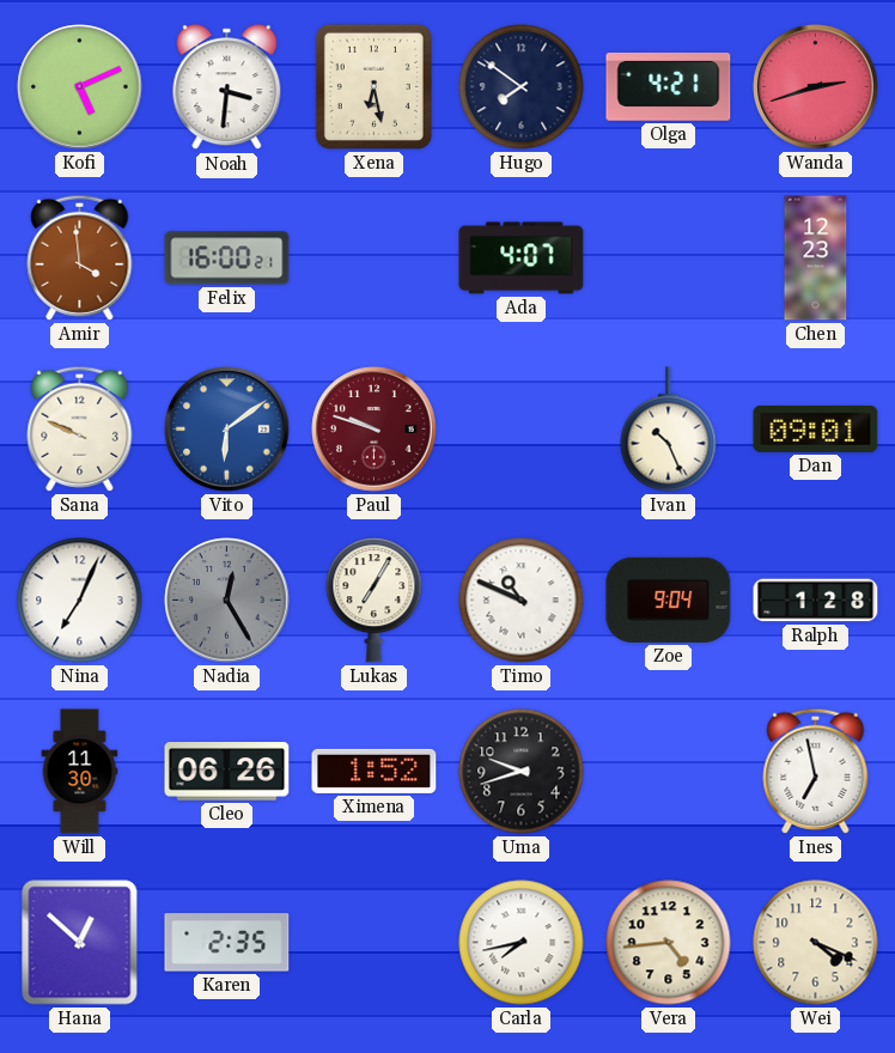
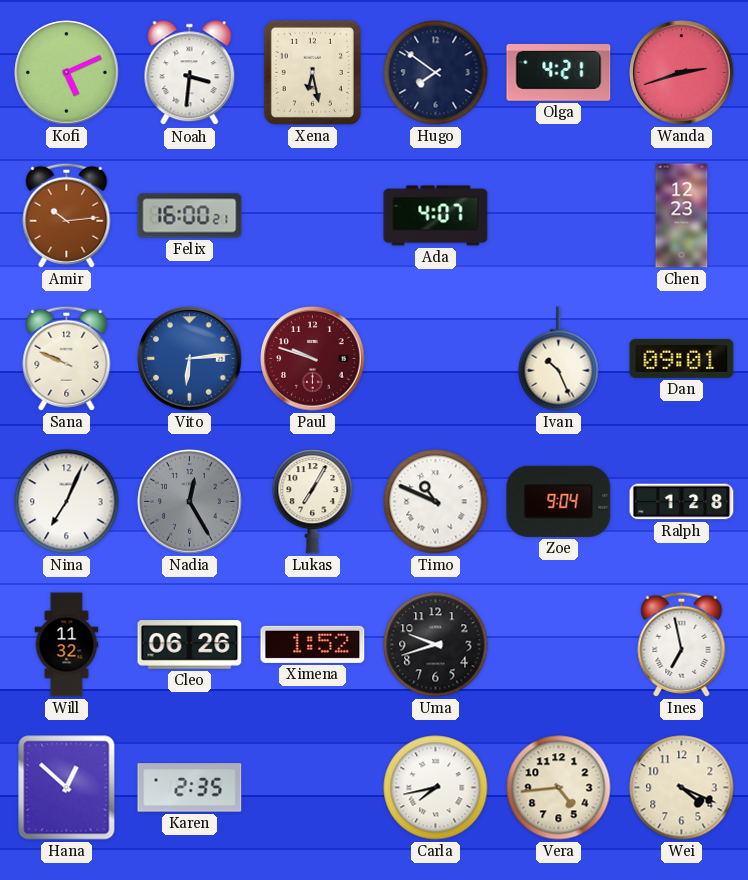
Amir: 3:59 -> 10:14 (67, 215)
Vito: 6:09 -> 6:14 (190, 359)
Will: 11:30 -> 11:32 (67, 645)
